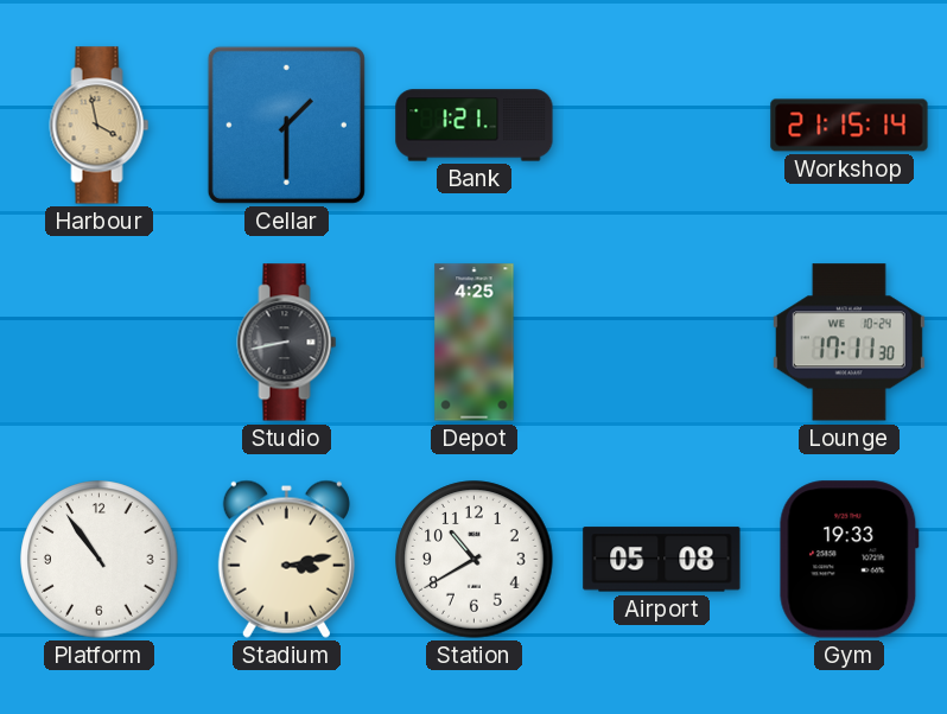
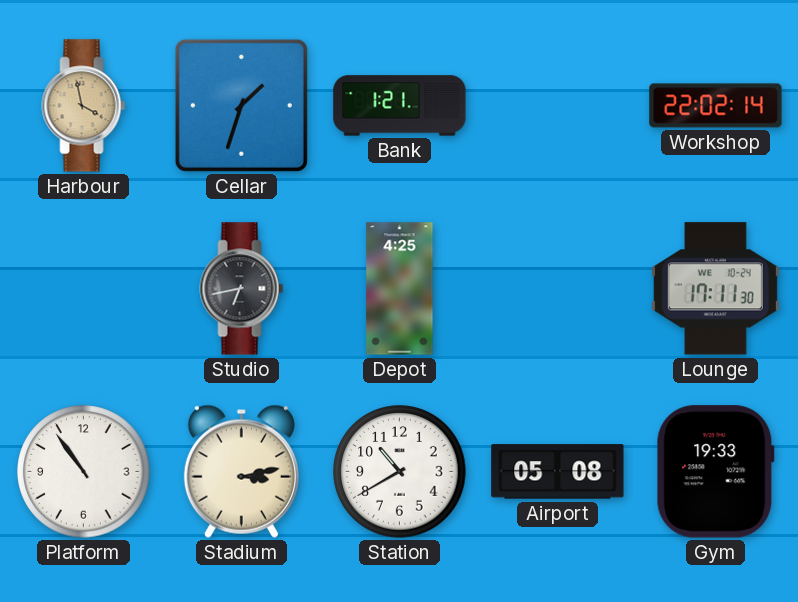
Cellar: 1:30 -> 1:33 (241, 105)
Workshop: 21:15 -> 22:02 (716, 106)
Studio: 8:43 -> 6:43 (242, 289)
